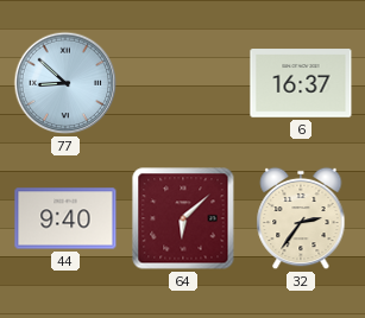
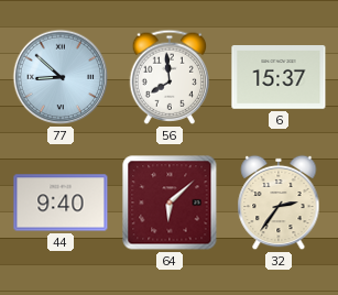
56: none -> 7:59 (170, 77)
6: 16:37 -> 15:37 (279, 77)
